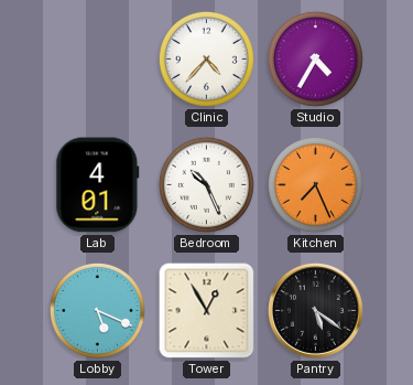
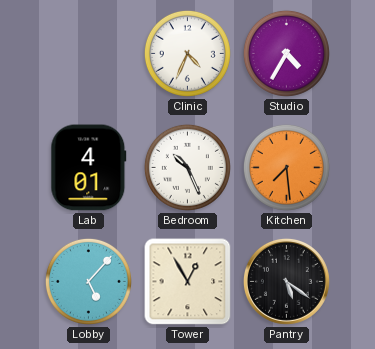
Clinic: 4:37 -> 4:34 (187, 53)
Kitchen: 7:26 -> 7:29 (286, 167)
Lobby: 5:19 -> 5:07 (88, 281)
